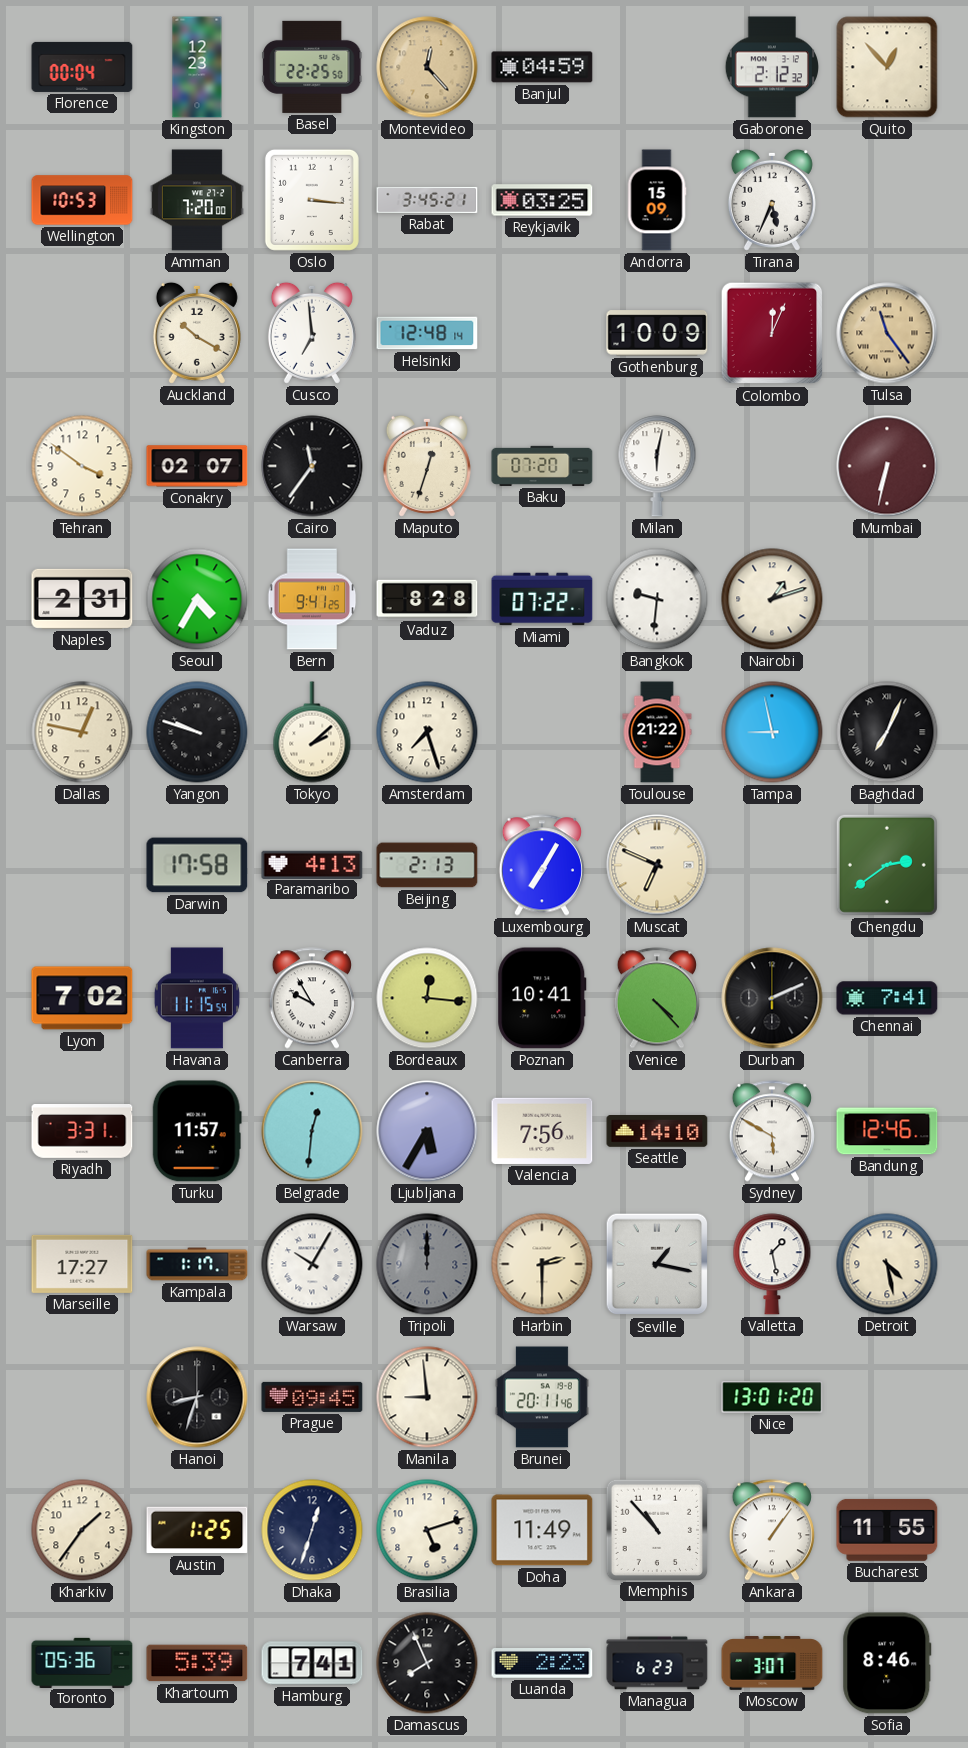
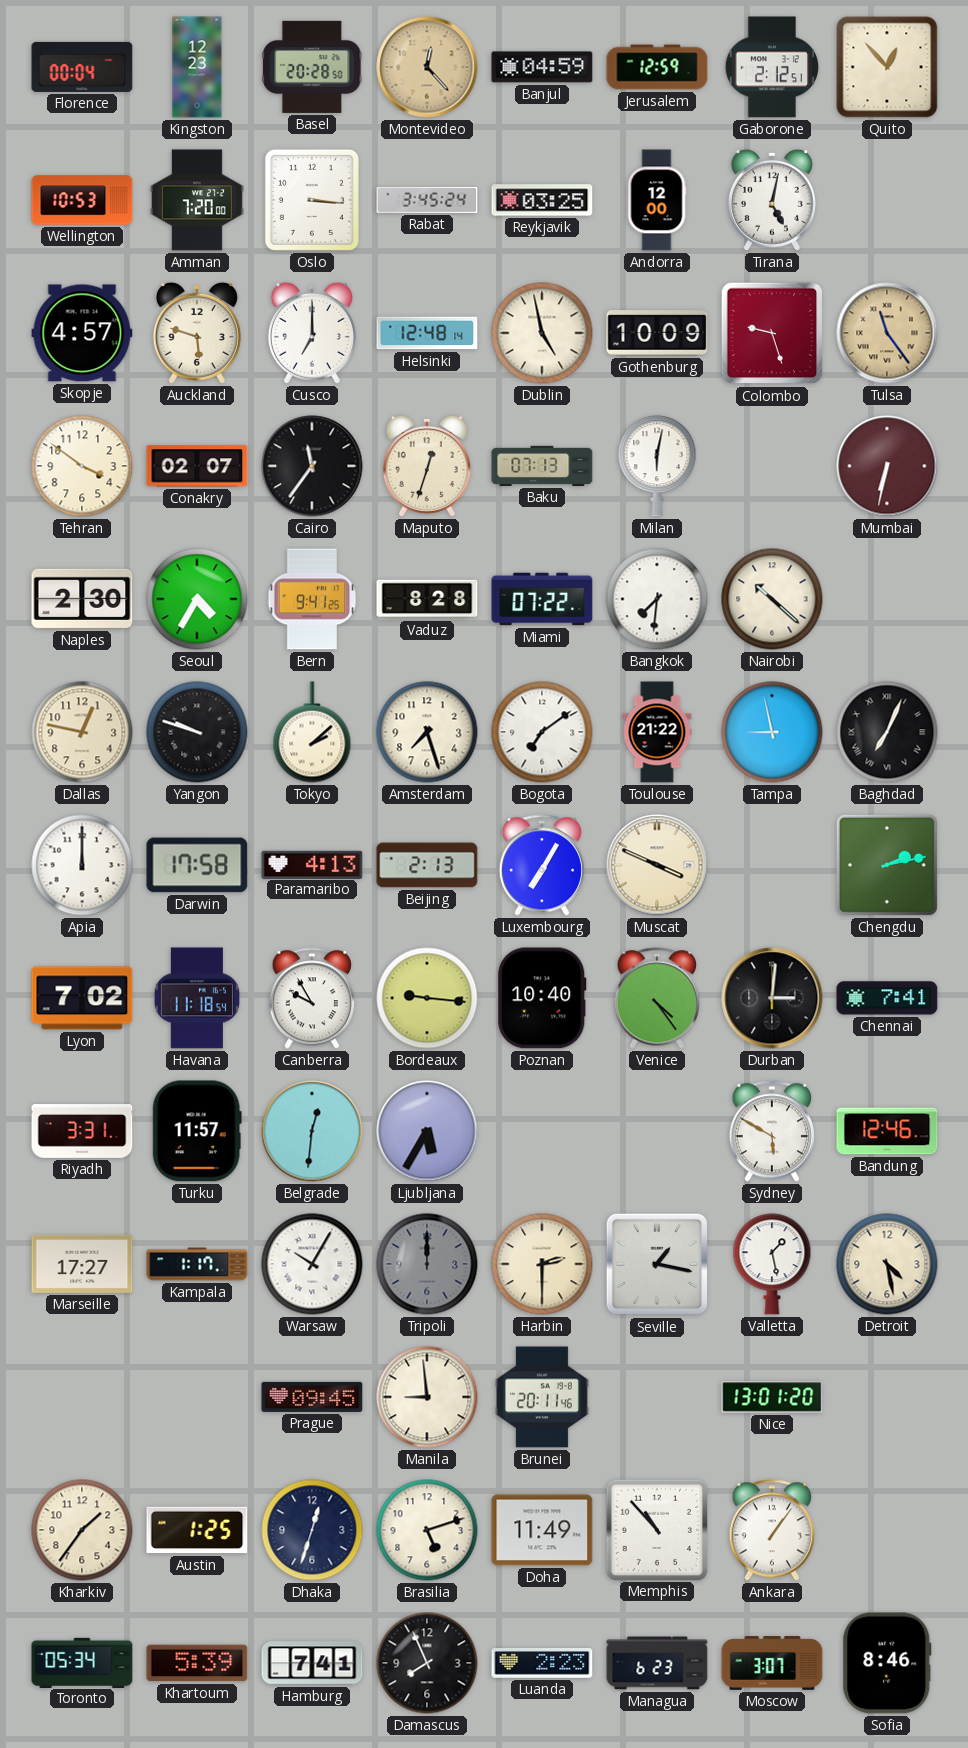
Basel: 22:25 -> 20:28 (312, 67)
Jerusalem: none -> 12:59 (657, 67)
Gaborone: 2:12:32 -> 2:12:51 (771, 67)
Rabat: 3:45:21 -> 3:45:24 (427, 200)
Andorra: 15:09 -> 12:00 (657, 200)
Tirana: 5:34 -> 5:02 (772, 200)
Skopje: none -> 4:57 (82, 333)
Auckland: 10:20 -> 5:48 (197, 333)
Cusco: 6:59 -> 7:00 (312, 333)
Dublin: none -> 4:58 (542, 333)
Colombo: 12:04 -> 9:27 (772, 333)
Baku: 07:20 -> 07:13 (542, 466)
Naples: 2:31 -> 2:30 (82, 599)
Bangkok: 9:31 -> 7:31 (657, 599)
Nairobi: 1:12 -> 10:22 (772, 599)
Bogota: none -> 7:09 (542, 732)
Apia: none -> 12:00 (82, 865)
Muscat: 6:49 -> 3:49 (657, 865)
Chengdu: 2:39 -> 2:13 (887, 865)
Havana: 11:15 -> 11:18 (197, 998)
Bordeaux: 12:16 -> 9:16 (427, 998)
Poznan: 10:41 -> 10:40 (542, 998)
Venice: 4:23 -> 4:24 (656, 998)
Durban: 2:11 -> 3:01 (772, 998)
Valencia: 7:56 -> none (542, 1131)
Seattle: 14:10 -> none (657, 1132)
Hanoi: 8:33 -> none (197, 1397)
Bucharest: 11:55 -> none (887, 1530)
Toronto: 05:36 -> 05:34 (82, 1662)
